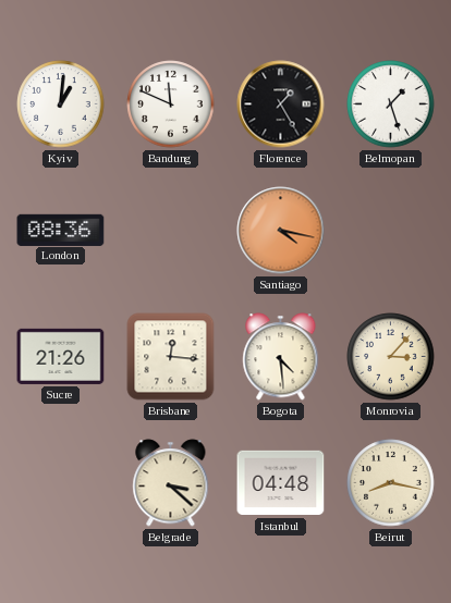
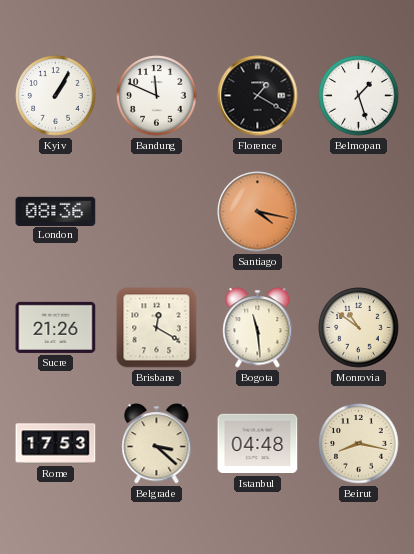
Kyiv: 1:01 -> 1:05 (56, 96)
Florence: 1:25 -> 1:20 (258, 96)
Brisbane: 12:16 -> 12:20 (157, 328)
Bogota: 4:29 -> 11:29 (258, 328)
Monrovia: 3:07 -> 10:51 (359, 328)
Rome: none -> 17:53 (56, 444)
